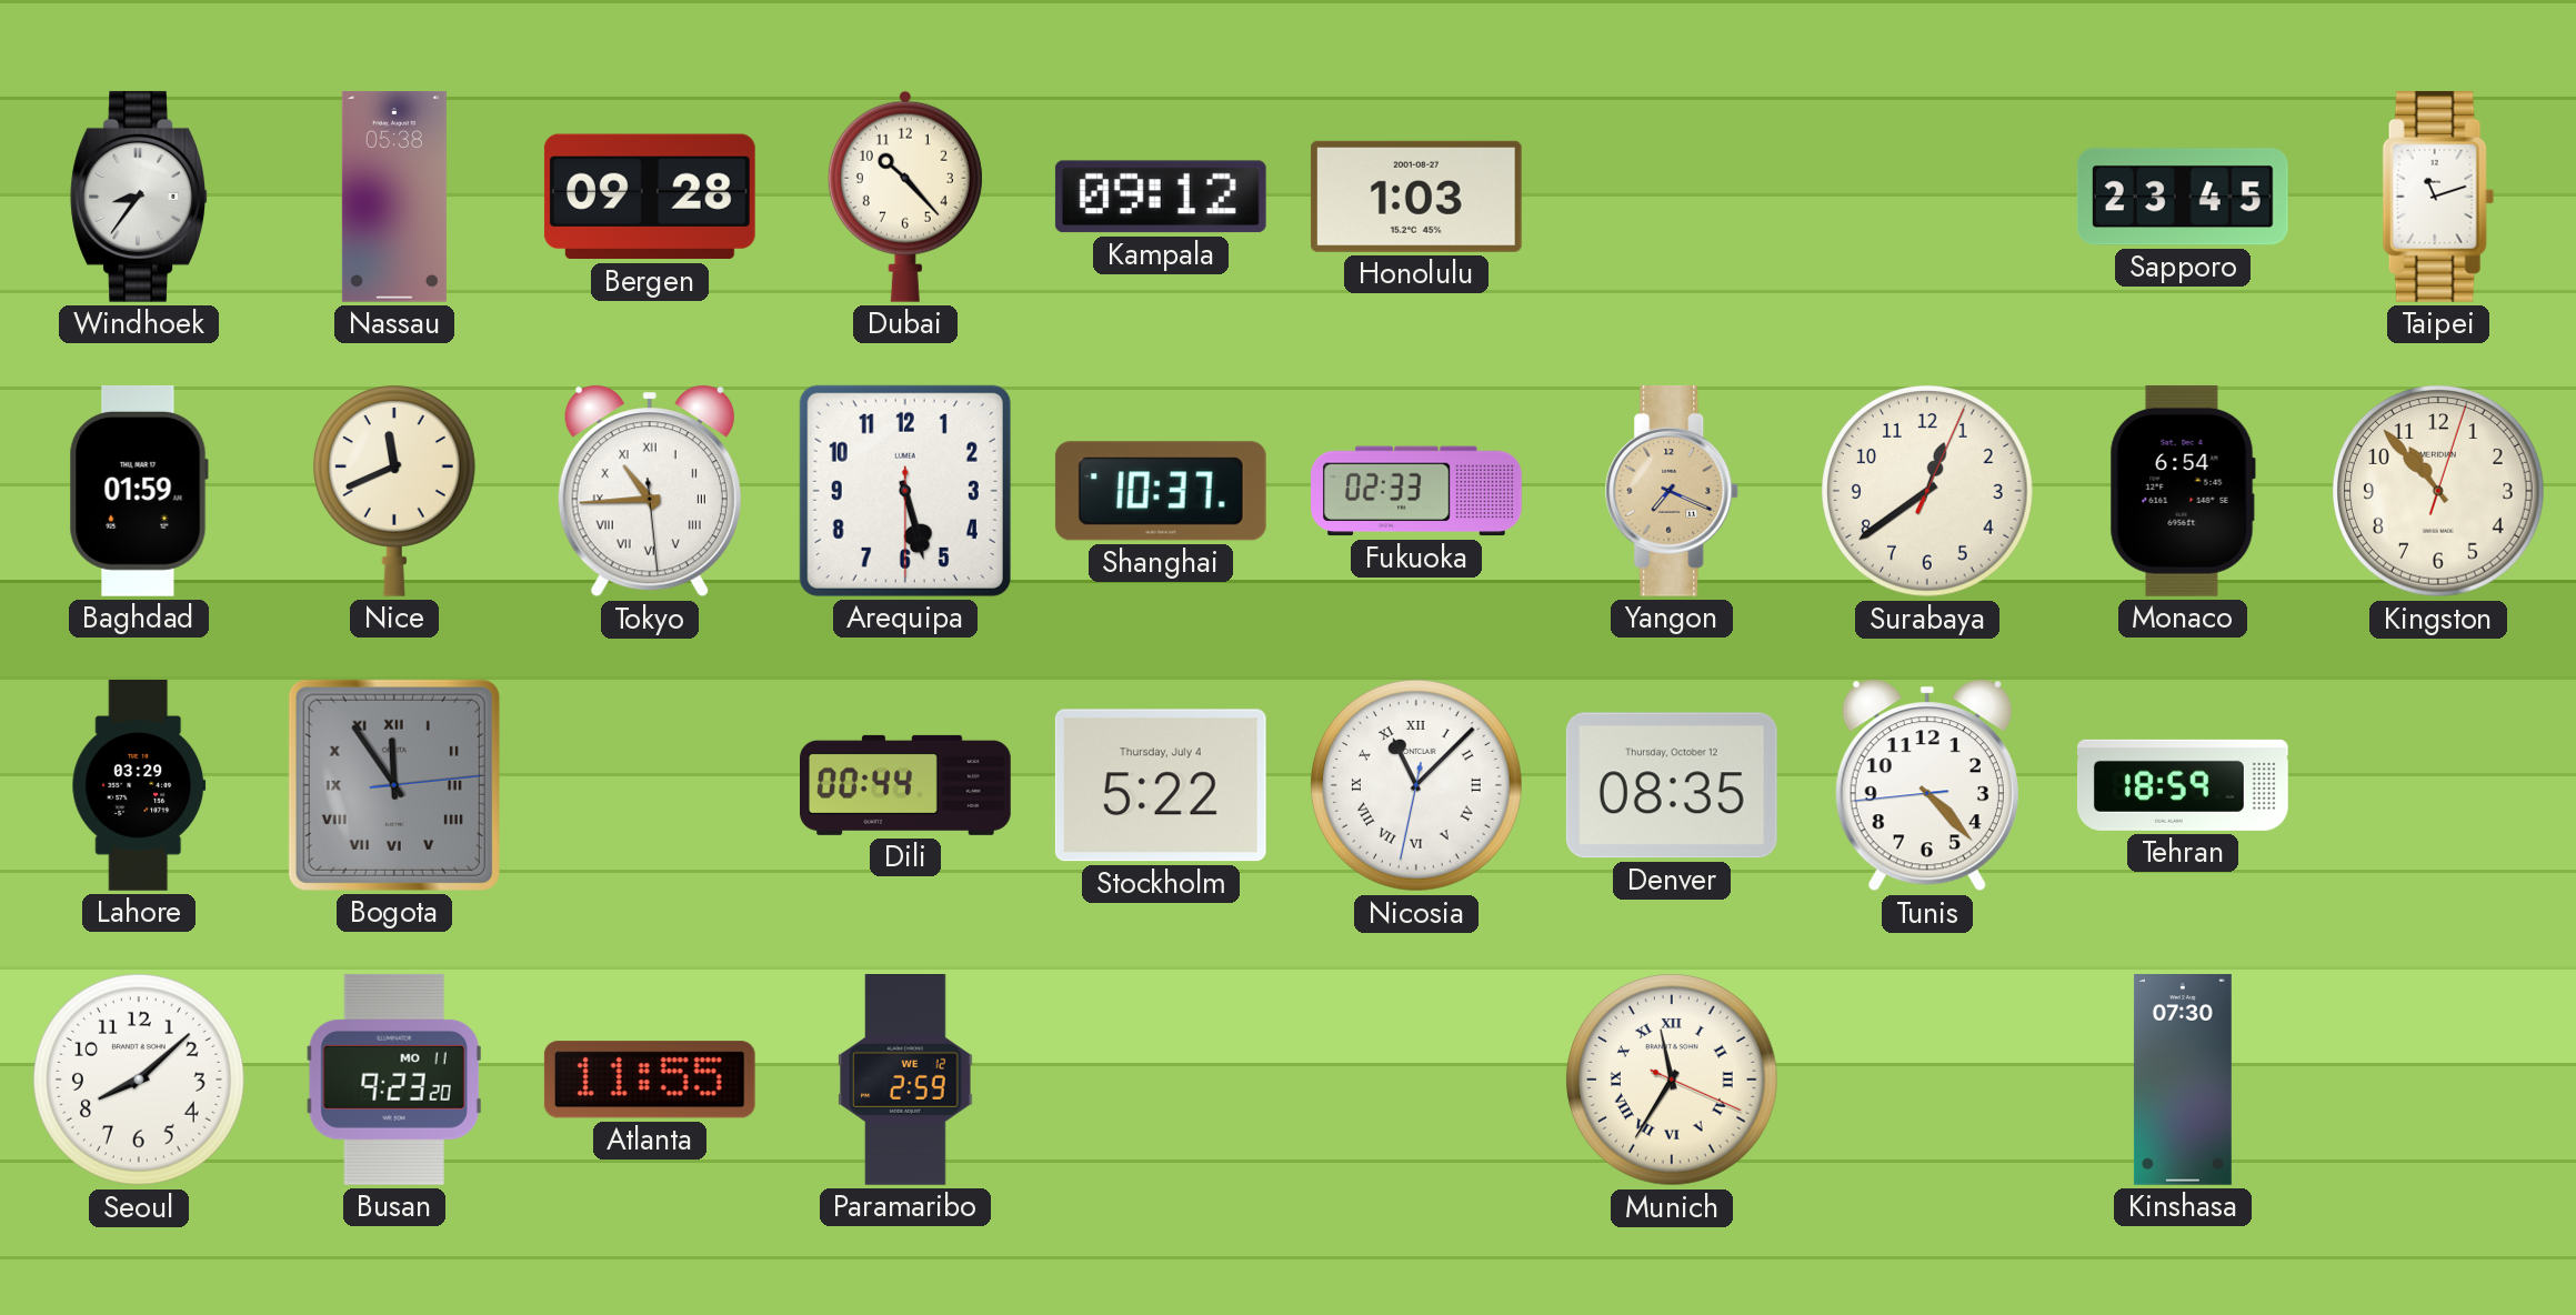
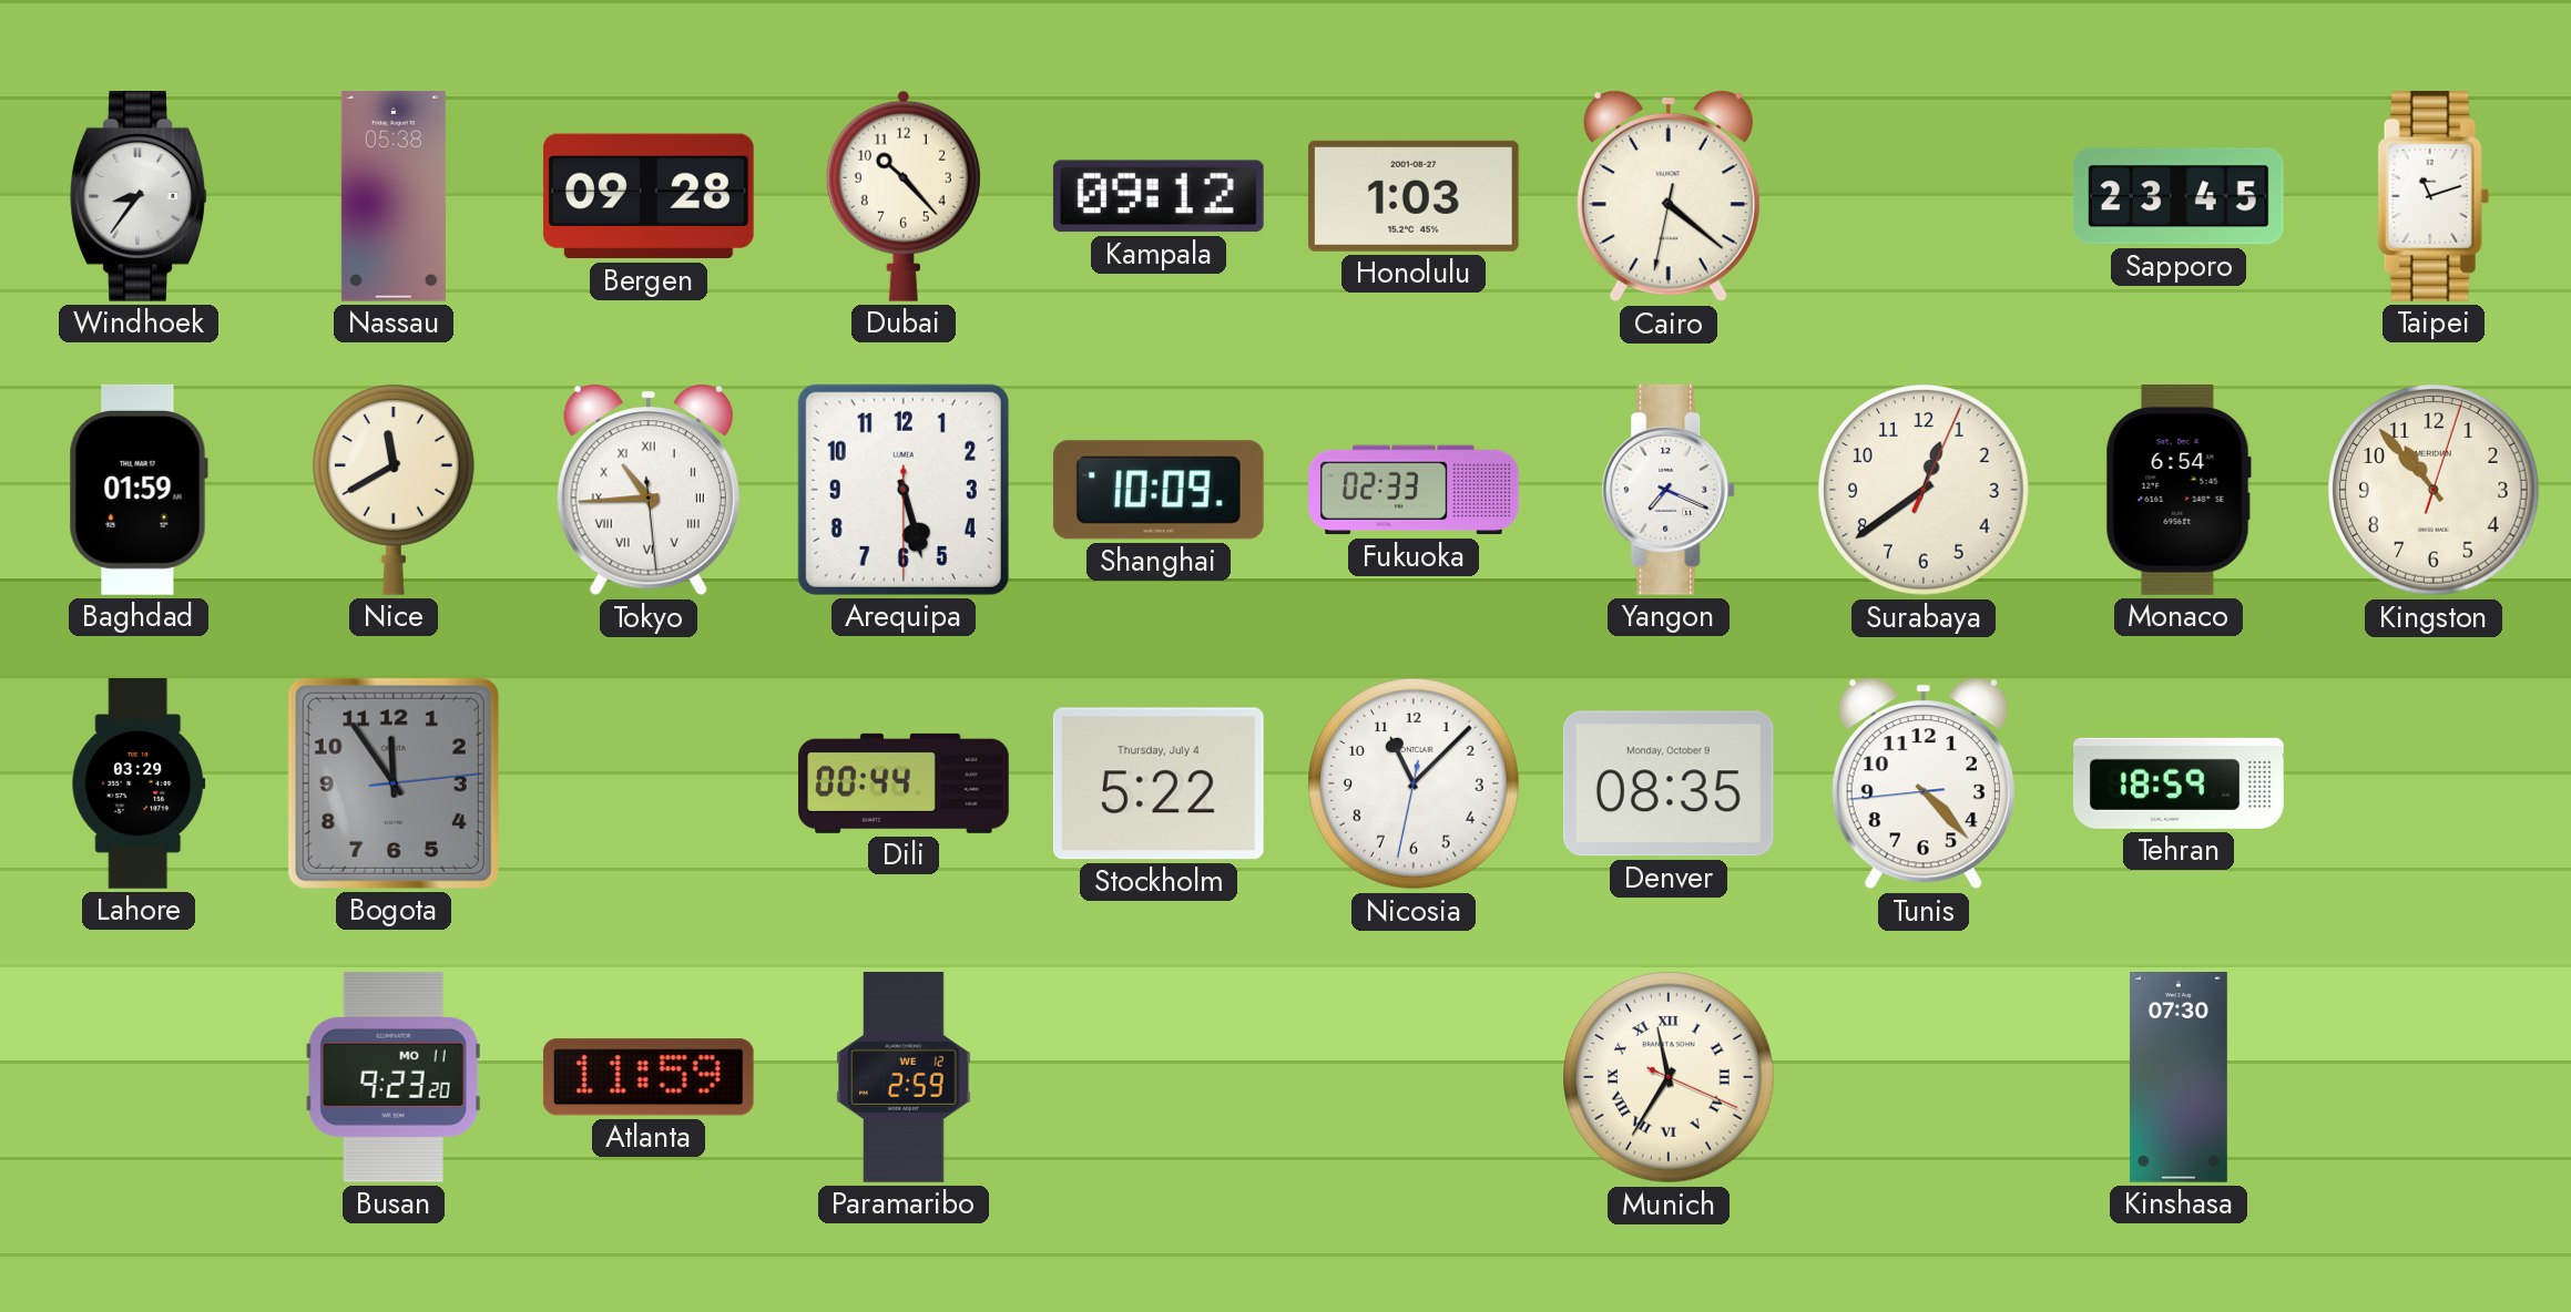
Cairo: none -> 4:21 (1669, 196)
Nice: 11:41 -> 11:40 (394, 490)
Shanghai: 10:37 -> 10:09 (1159, 490)
Yangon dial: champagne -> white (1669, 490)
Bogota numerals: Roman -> Arabic (394, 783)
Nicosia numerals: Roman -> Arabic (1414, 783)
Denver date: Thursday, October 12 -> Monday, October 9 (1669, 783)
Seoul: 8:08 -> none (139, 1080)
Atlanta: 11:55 -> 11:59 (649, 1077)
